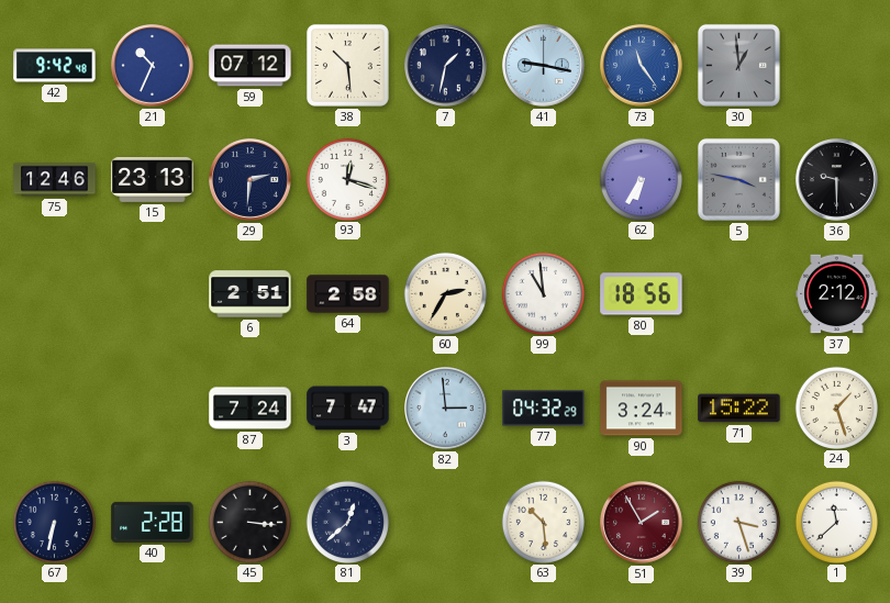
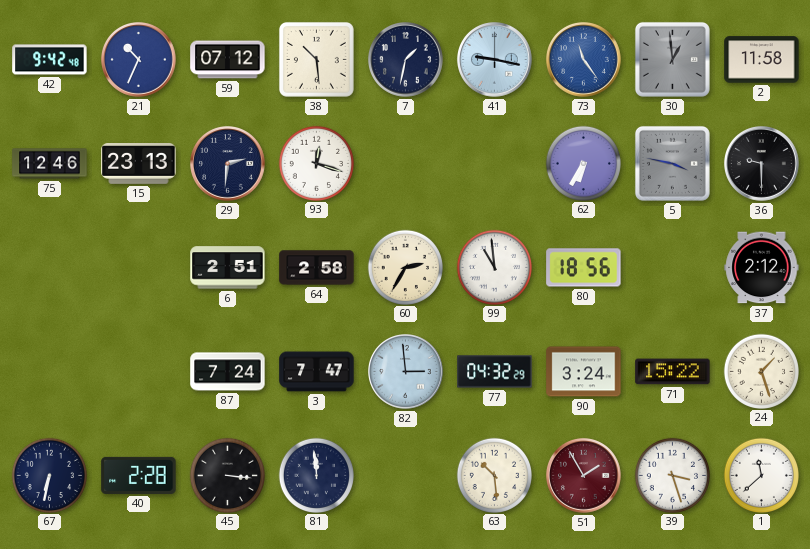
2: none -> 11:58 (762, 60)
81: 12:38 -> 11:59 (316, 475)
